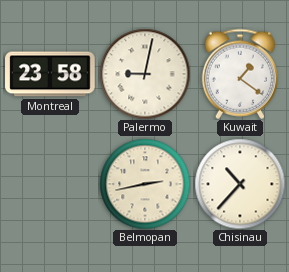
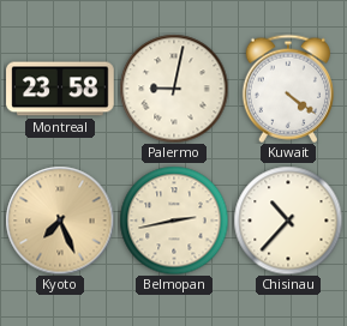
Kuwait: 1:21 -> 4:21 (287, 89)
Kyoto: none -> 7:26 (60, 221)
